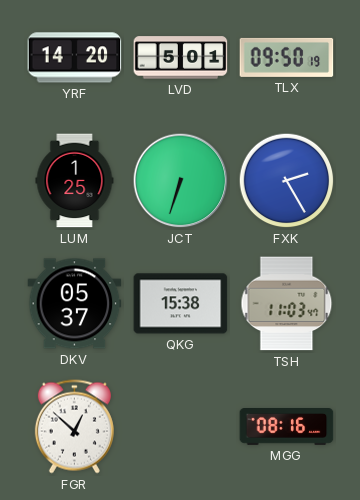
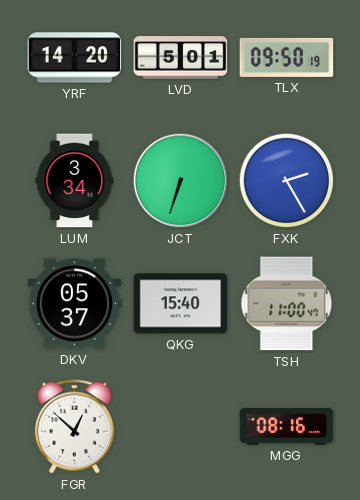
LUM: 1:25 -> 3:34 (75, 181)
QKG: 15:38 -> 15:40 (181, 304)
TSH: 11:03 -> 11:00 (287, 304)
